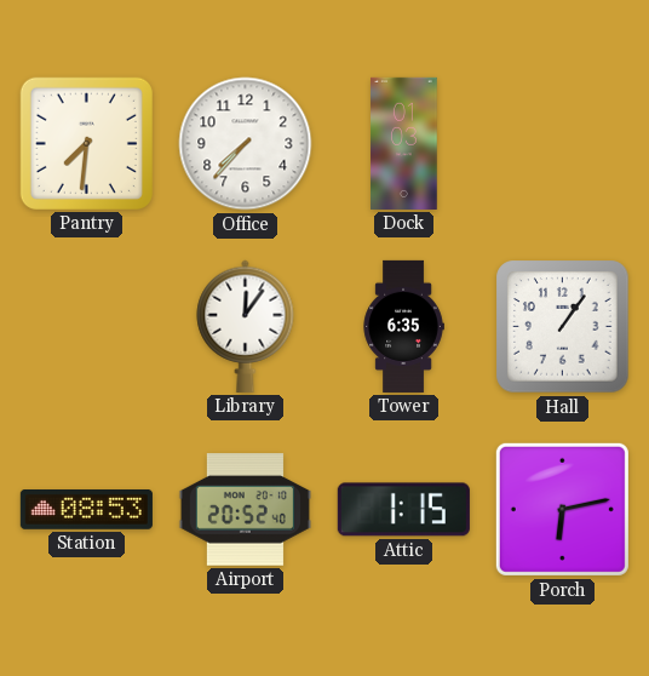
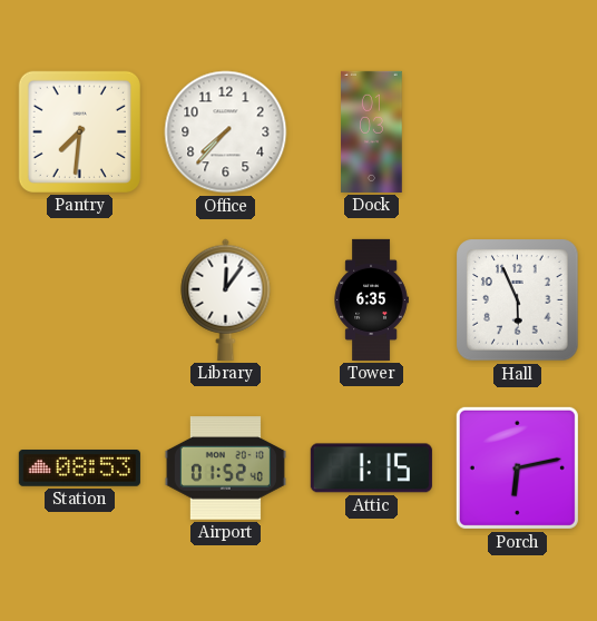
Hall: 1:06 -> 5:56 (518, 300)
Airport: 20:52 -> 01:52 (225, 469)
